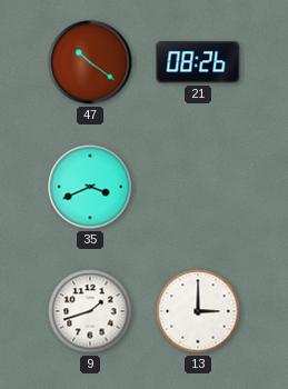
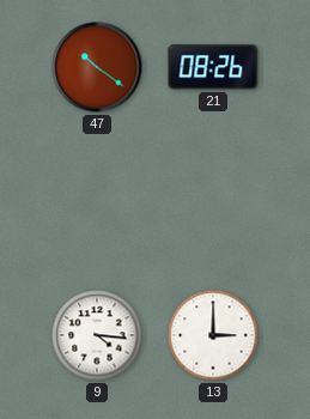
35: 3:41 -> none (90, 187)
9: 1:42 -> 4:16 (97, 335)
